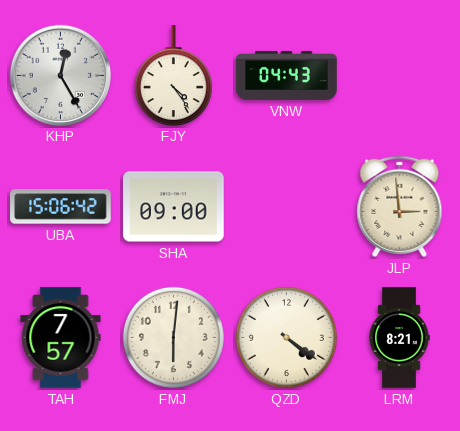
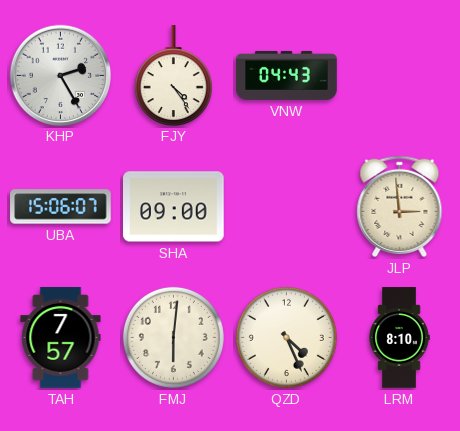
KHP: 12:25 -> 2:25 (60, 75)
UBA: 15:06:42 -> 15:06:07 (61, 207)
QZD: 4:21 -> 4:26 (286, 337)
LRM: 8:21 -> 8:10 (399, 338)
